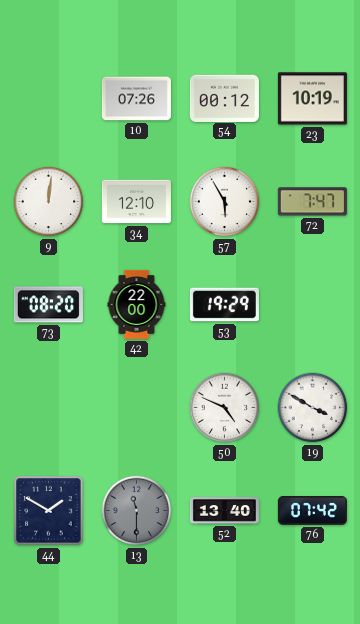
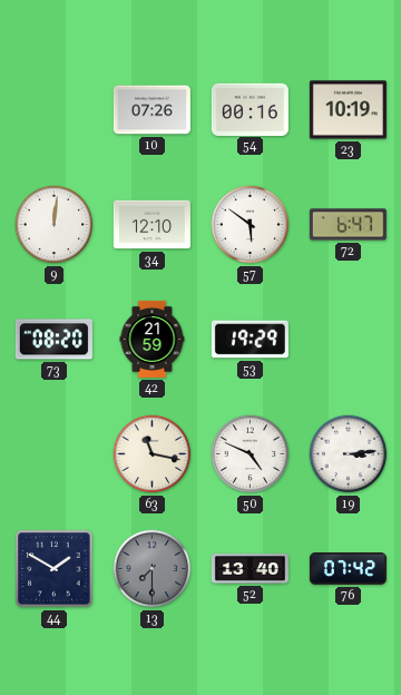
54: 00:12 -> 00:16 (250, 109)
57: 5:55 -> 5:51 (251, 225)
72: 7:47 -> 6:47 (348, 225)
42: 22:00 -> 21:59 (153, 339)
63: none -> 11:17 (153, 454)
19: 3:50 -> 3:14 (349, 454)
13: 11:30 -> 7:30 (153, 569)
